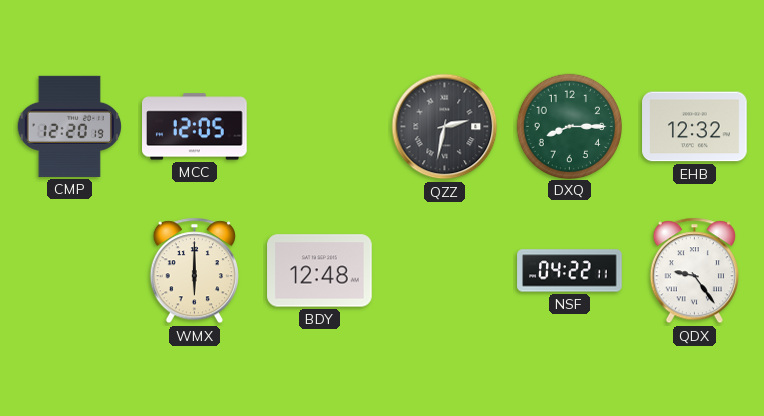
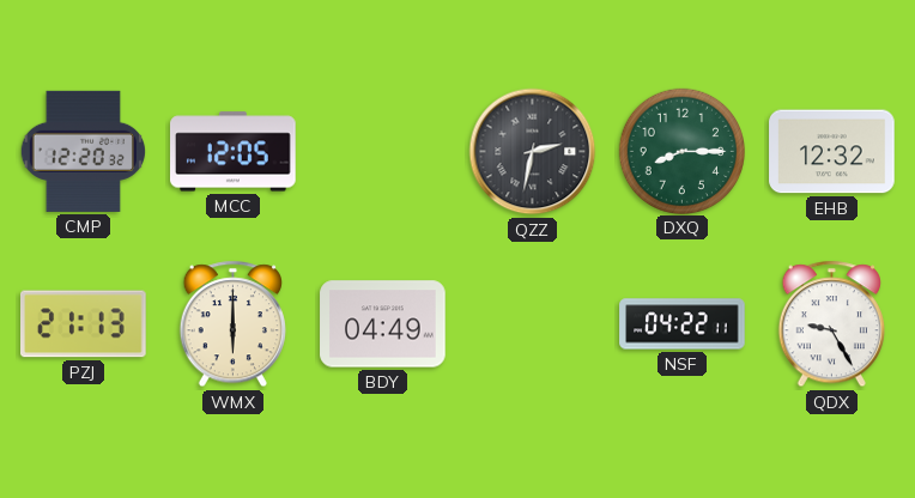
CMP: 12:20:19 -> 12:20:32 (83, 151)
PZJ: none -> 21:13 (84, 324)
BDY: 12:48 -> 04:49 (383, 324)
QDX: 9:24 -> 9:25 (831, 324)
